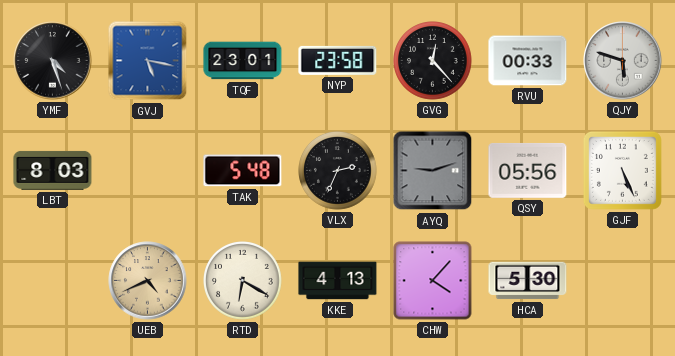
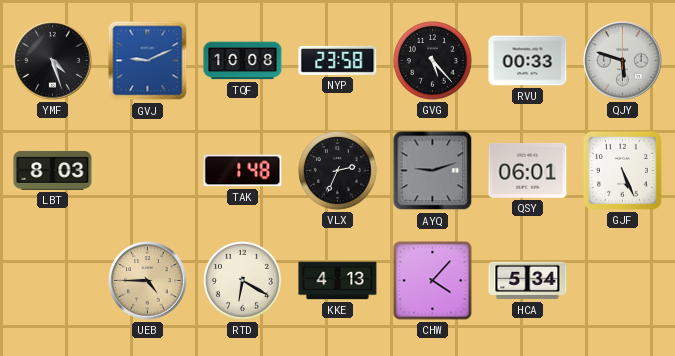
GVJ: 5:17 -> 9:11 (148, 61)
TQF: 23:01 -> 10:08 (243, 61)
GVG: 12:23 -> 5:23 (433, 61)
TAK: 5:48 -> 1:48 (243, 171)
QSY: 05:56 -> 06:01 (528, 170)
UEB: 4:41 -> 4:45 (148, 281)
HCA: 5:30 -> 5:34 (528, 281)
